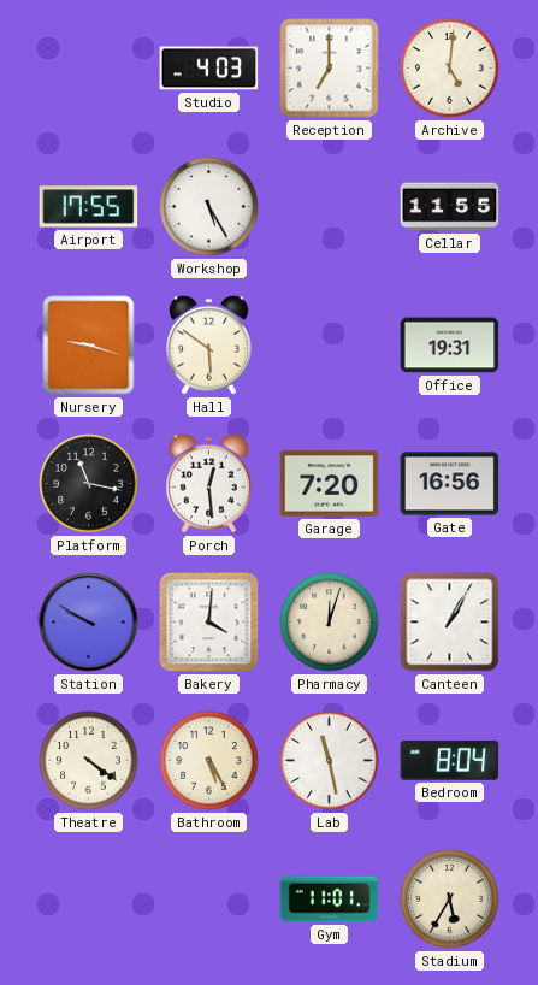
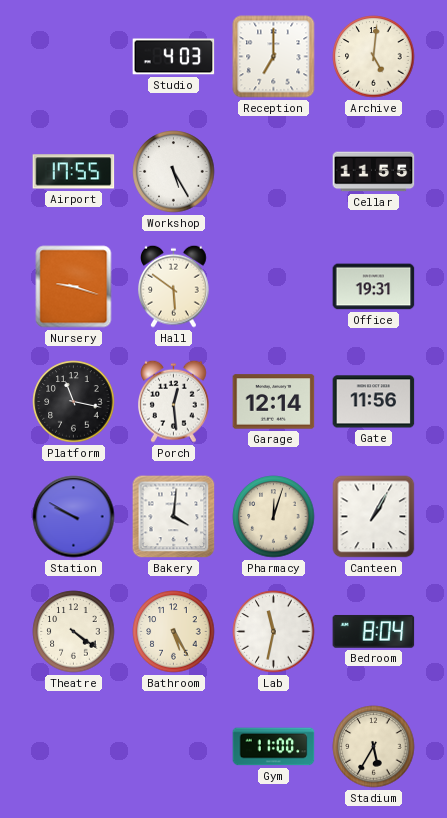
Garage: 7:20 -> 12:14 (274, 402)
Gate: 16:56 -> 11:56 (374, 402)
Lab: 11:28 -> 11:32 (274, 632)
Gym: 11:01 -> 11:00 (274, 747)
